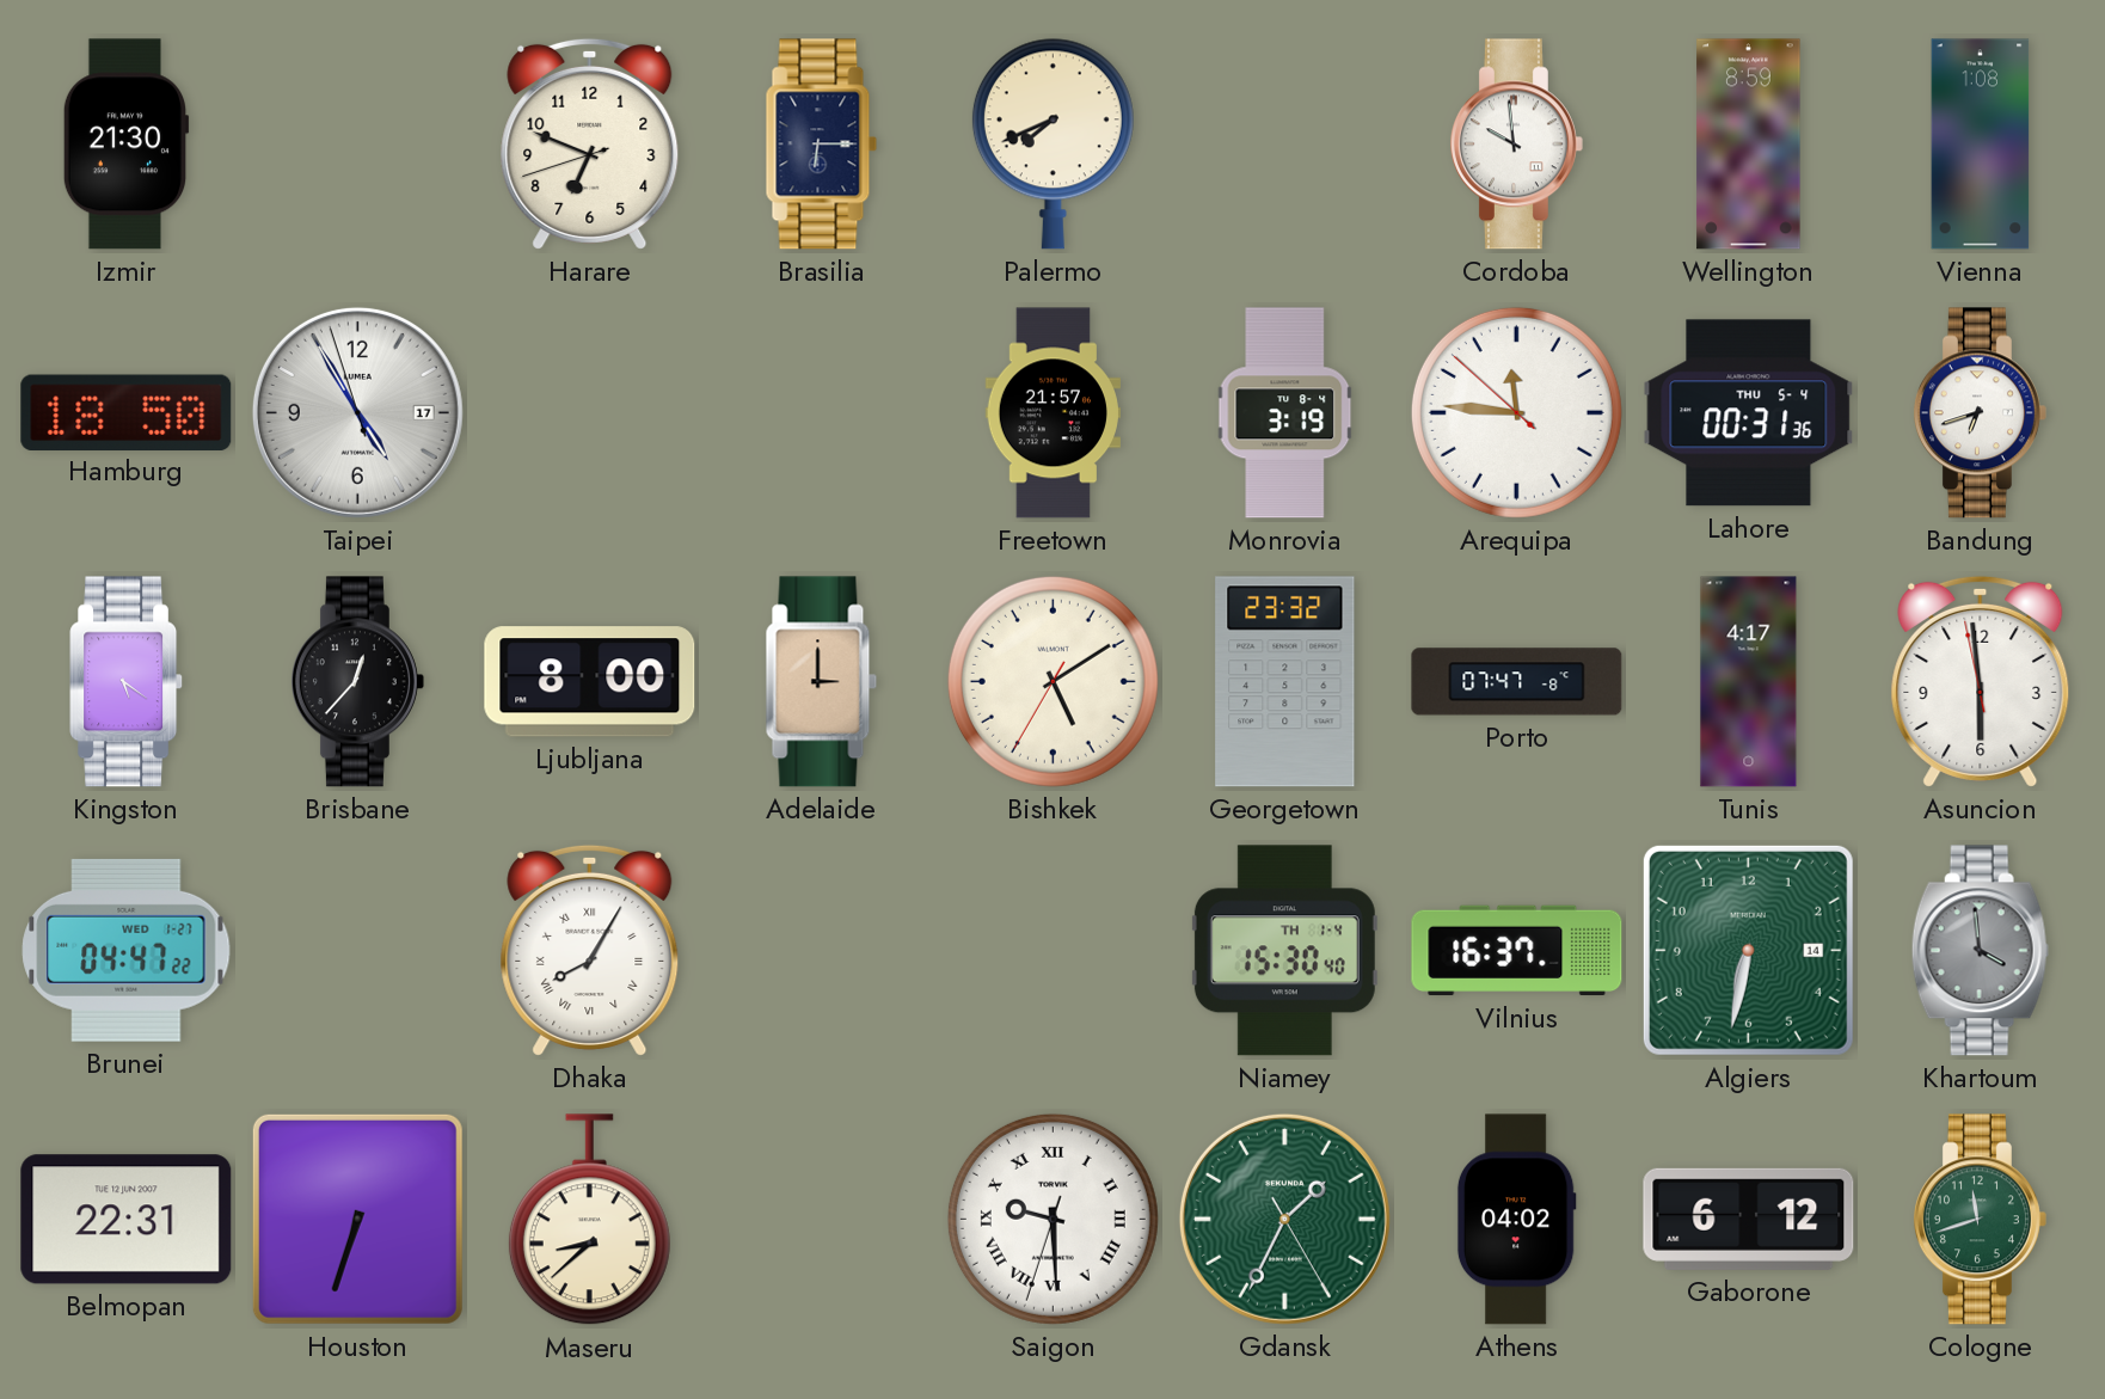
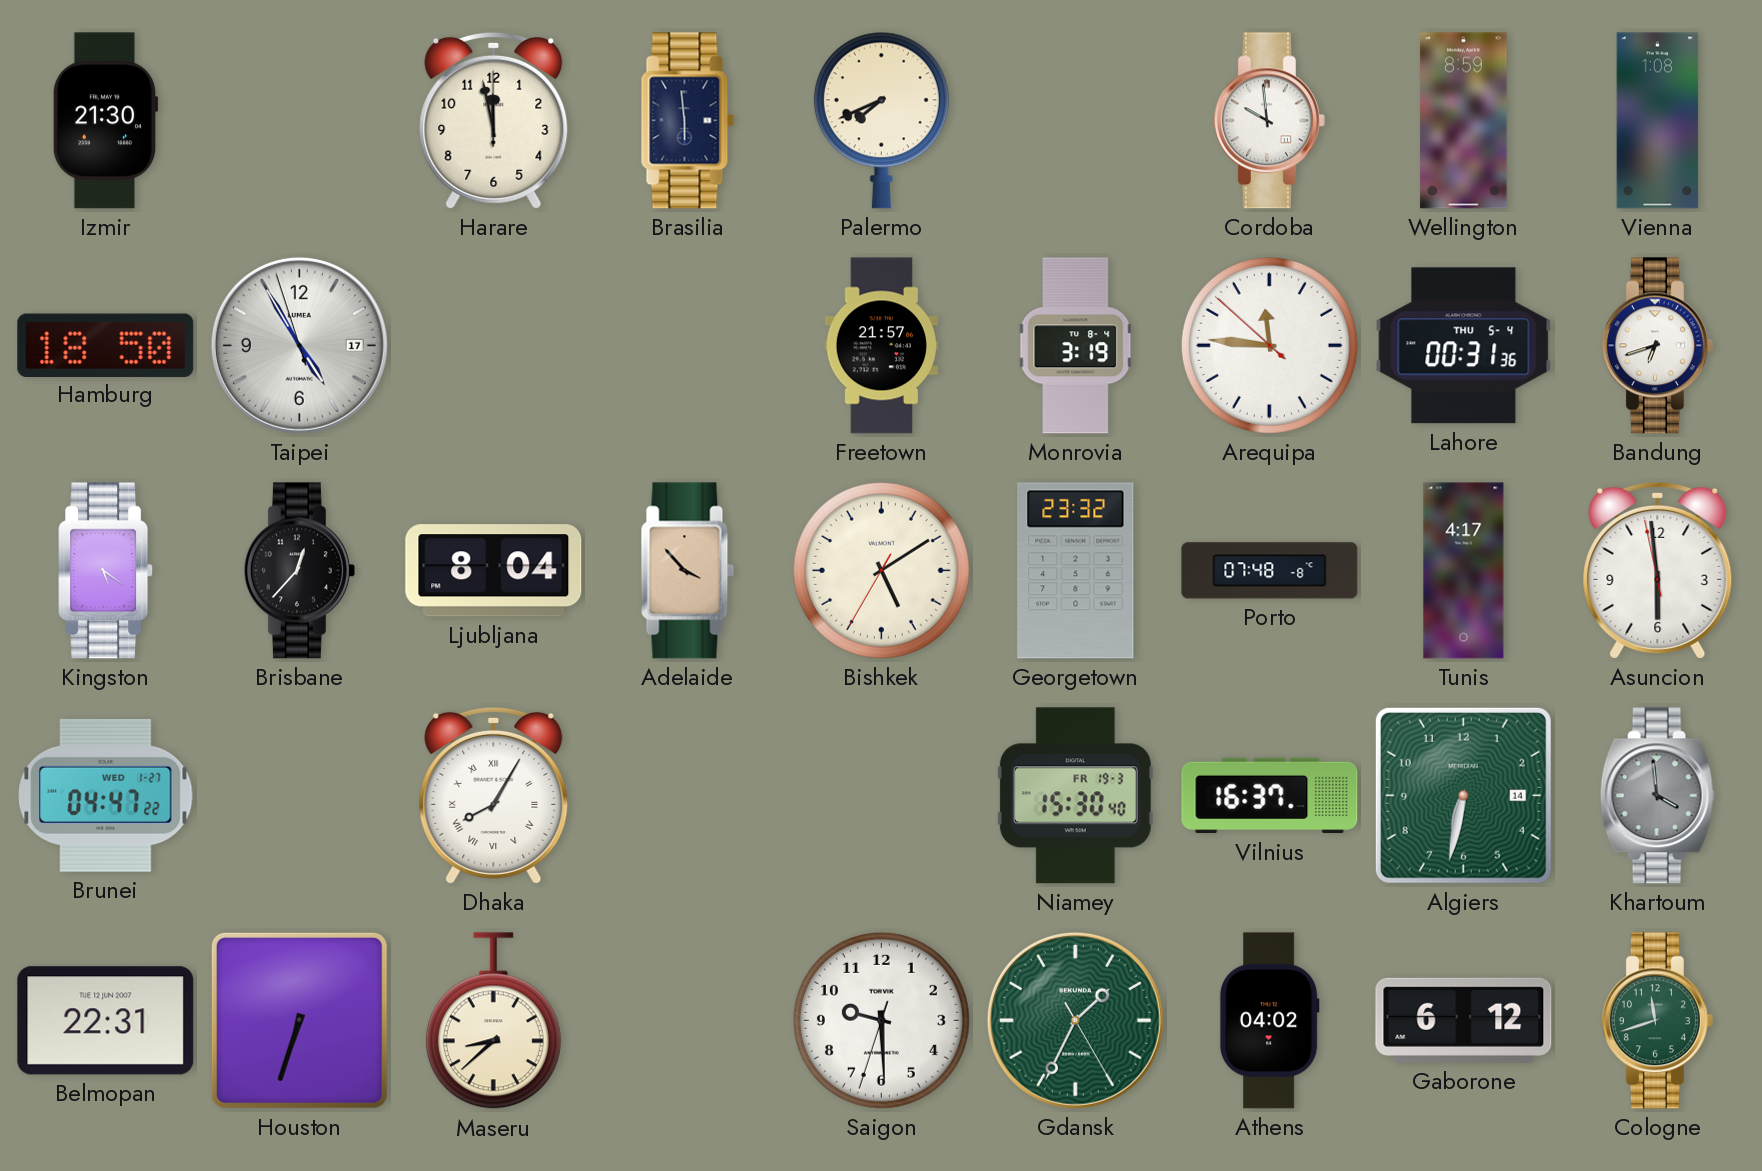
Harare: 6:48 -> 11:58 (494, 120)
Brasilia: 6:15 -> 5:59 (688, 121)
Ljubljana: 8:00 -> 8:04 (494, 571)
Adelaide: 3:00 -> 3:53 (688, 571)
Porto: 07:47 -> 07:48 (1270, 571)
Niamey date: TH 1-4 -> FR 19-3 (1075, 796)
Saigon numerals: Roman -> Arabic (881, 1020)
